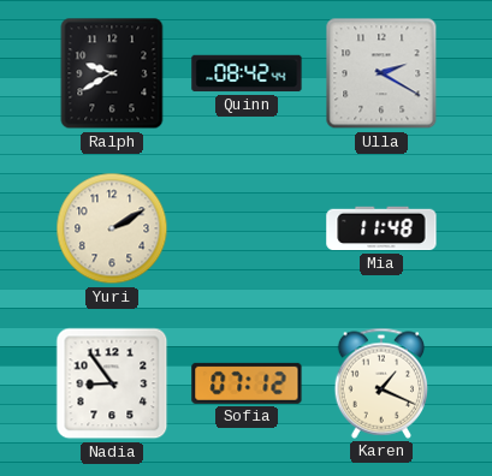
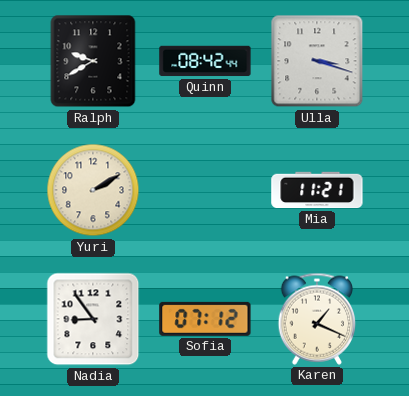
Ulla: 2:20 -> 3:18 (317, 61)
Mia: 11:48 -> 11:21 (317, 190)
